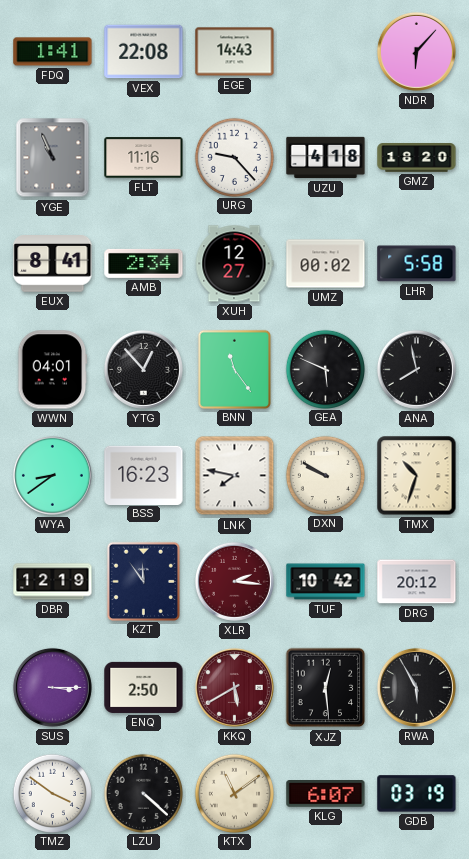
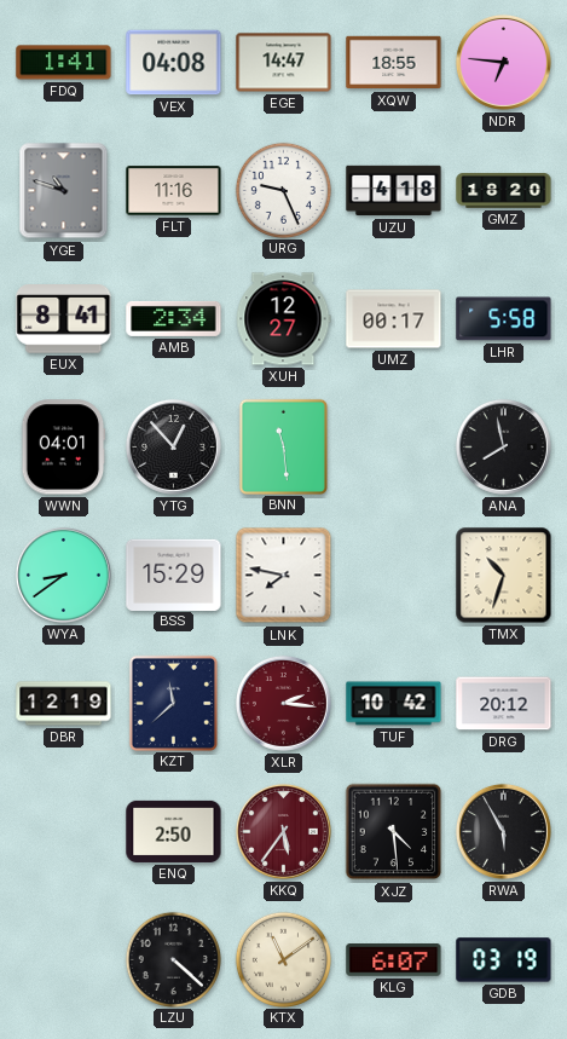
VEX: 22:08 -> 04:08 (174, 63)
EGE: 14:43 -> 14:47 (284, 63)
XQW: none -> 18:55 (394, 63)
NDR: 6:07 -> 6:46 (503, 62)
YGE: 10:56 -> 10:48 (64, 191)
URG: 9:23 -> 9:26 (283, 190)
UMZ: 00:02 -> 00:17 (394, 319)
BNN: 11:24 -> 11:29 (283, 446)
GEA: 5:49 -> none (325, 369)
BSS: 16:23 -> 15:29 (174, 575)
DXN: 9:50 -> none (325, 475)
KZT: 11:54 -> 11:38 (173, 703)
SUS: 3:15 -> none (52, 687)
KKQ: 5:40 -> 5:36 (283, 831)
XJZ: 12:29 -> 4:29 (394, 832)
TMZ: 3:51 -> none (52, 793)
